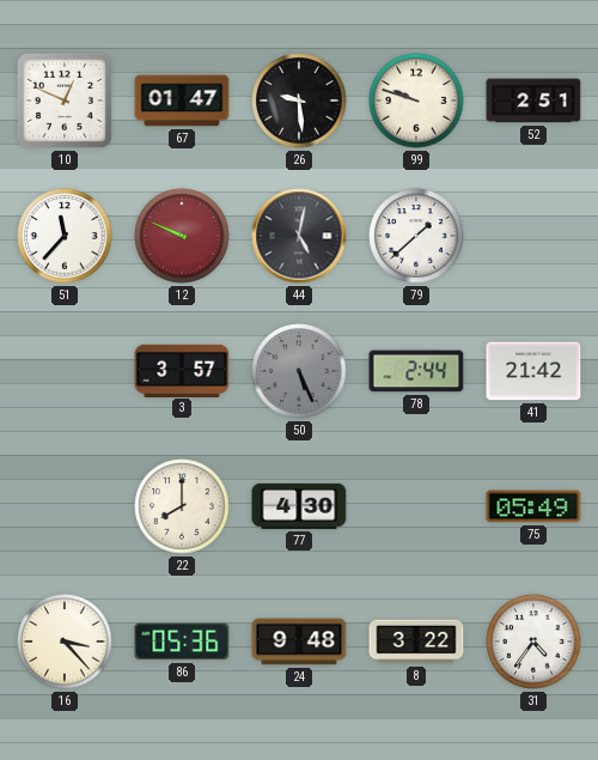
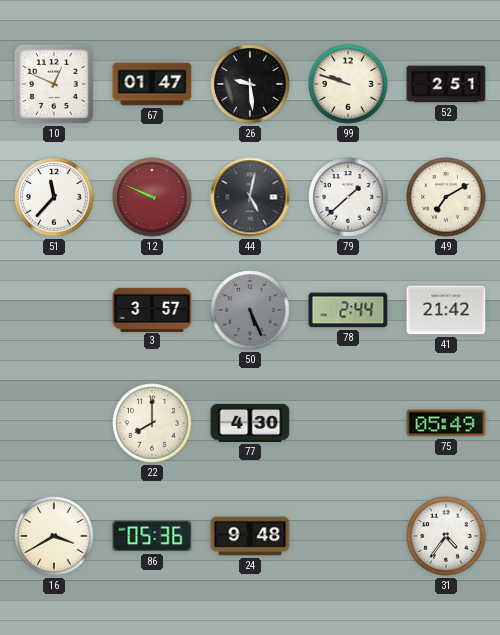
49: none -> 7:10 (446, 197)
16: 3:23 -> 3:40 (54, 536)
8: 3:22 -> none (416, 642)
